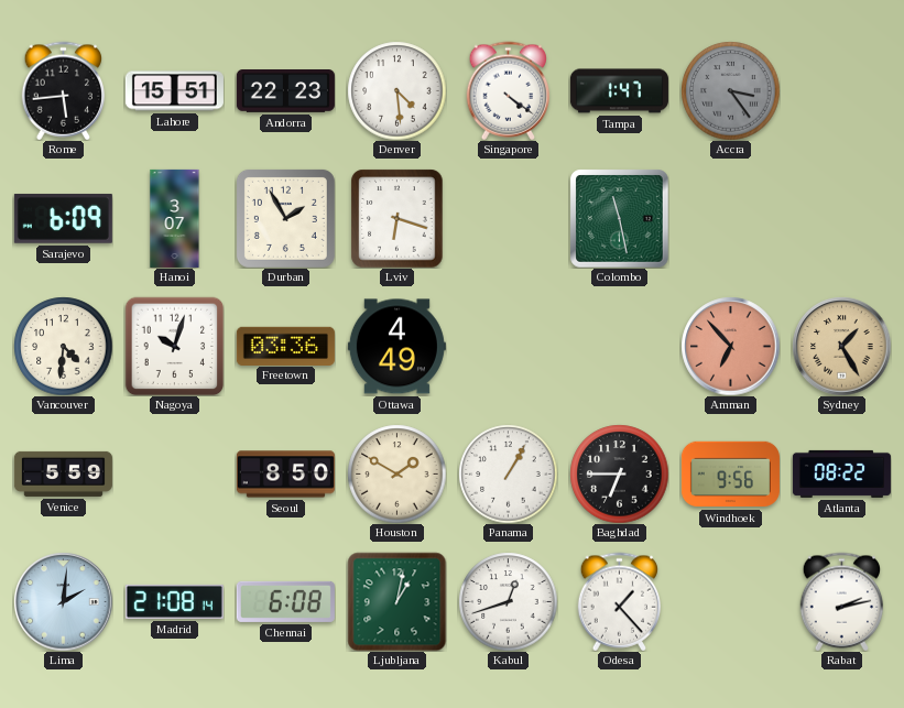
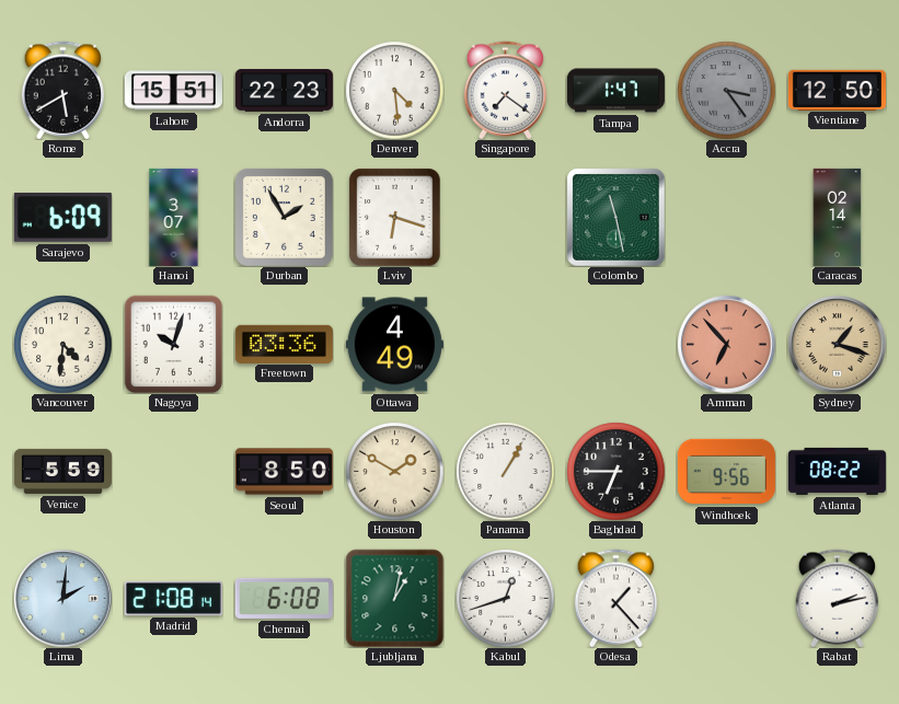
Rome: 5:44 -> 5:40 (64, 90)
Singapore: 4:21 -> 7:21 (506, 90)
Vientiane: none -> 12:50 (837, 90)
Caracas: none -> 02:14 (838, 217)
Sydney: 1:25 -> 1:18 (837, 344)
